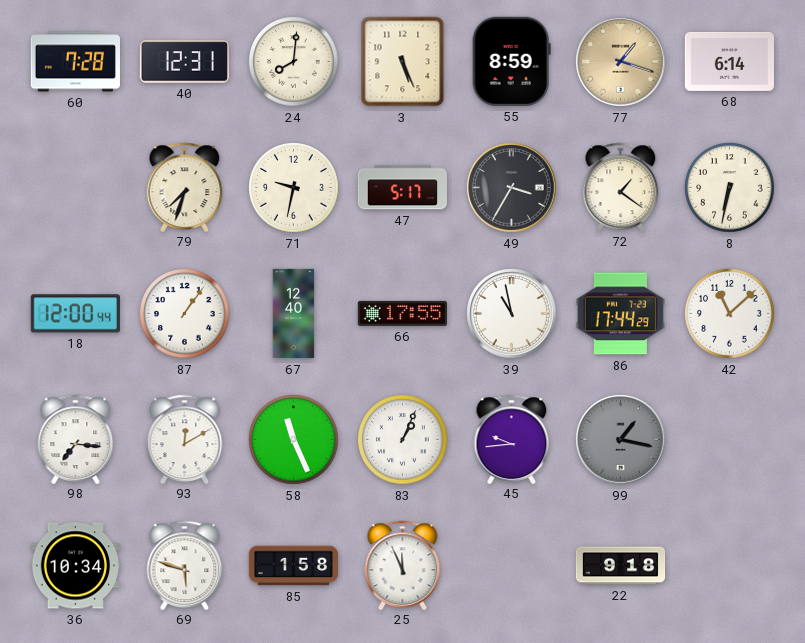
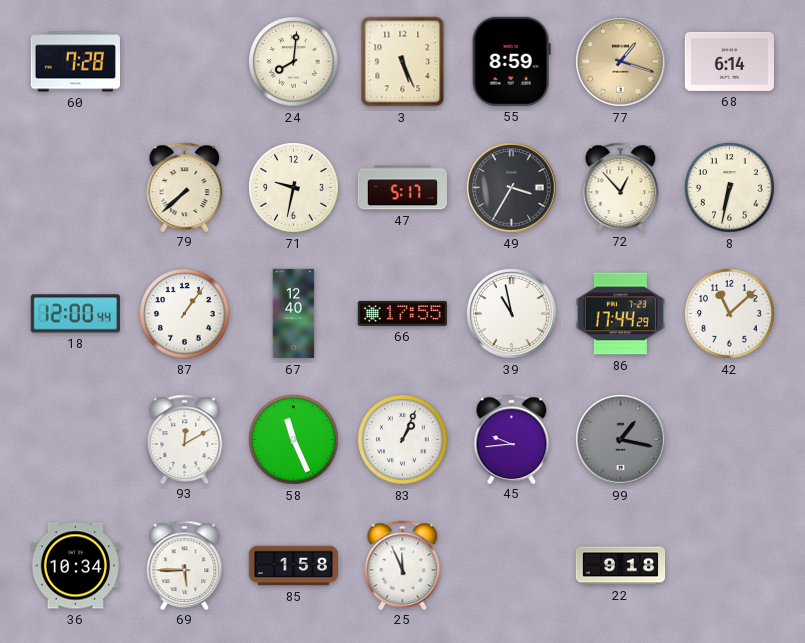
40: 12:31 -> none (184, 62)
79: 7:33 -> 7:38 (185, 187)
72: 1:21 -> 12:53 (621, 187)
98: 7:16 -> none (76, 439)
69: 5:48 -> 5:45 (185, 565)
